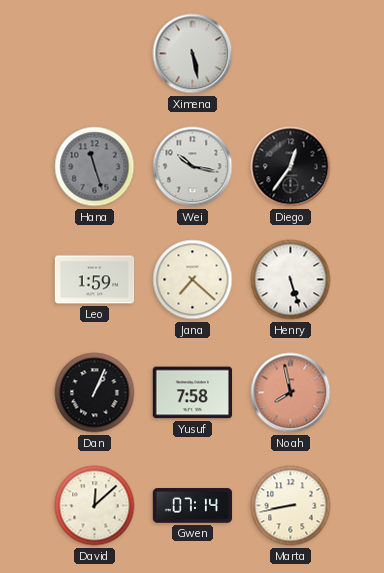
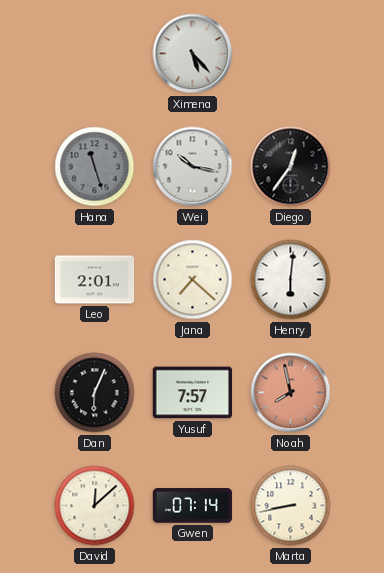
Ximena: 5:28 -> 5:23 (193, 54)
Leo: 1:59 -> 2:01 (95, 280)
Henry: 5:27 -> 6:01 (291, 280)
Dan: 1:04 -> 6:04 (95, 393)
Yusuf: 7:58 -> 7:57 (192, 393)
